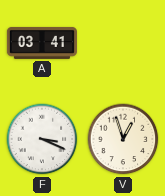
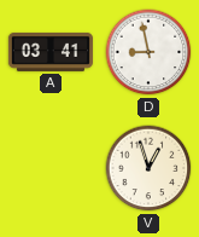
D: none -> 8:58 (148, 52)
F: 3:19 -> none (42, 139)
